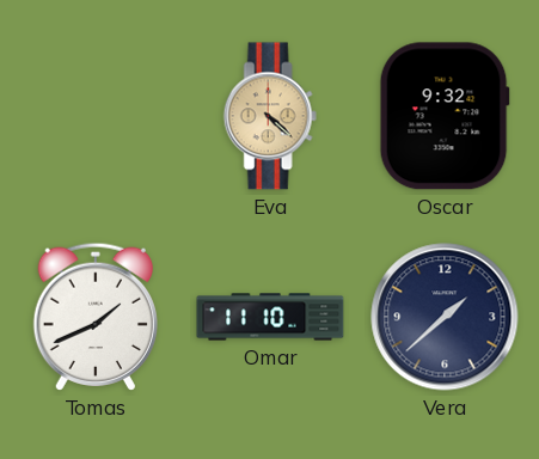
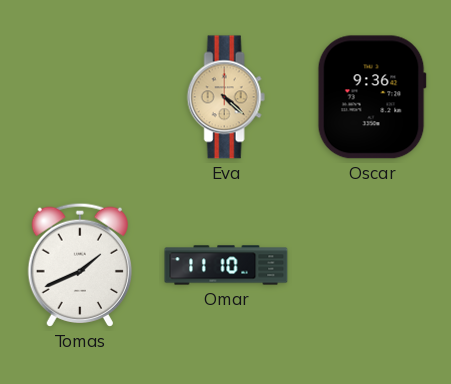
Oscar: 9:32 -> 9:36 (372, 97)
Vera: 1:38 -> none (445, 317)
